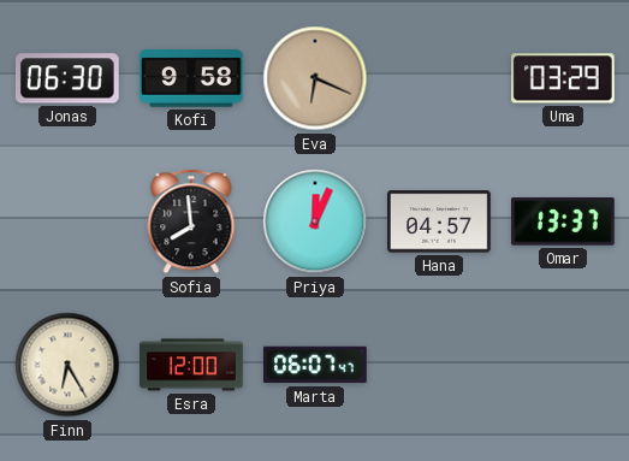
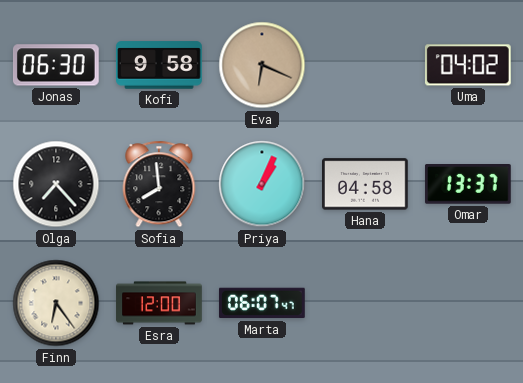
Uma: 03:29 -> 04:02 (468, 65)
Olga: none -> 7:23 (56, 184)
Priya: 12:04 -> 1:04 (262, 184)
Hana: 04:57 -> 04:58 (366, 184)
Finn: 6:25 -> 6:24 (56, 303)
